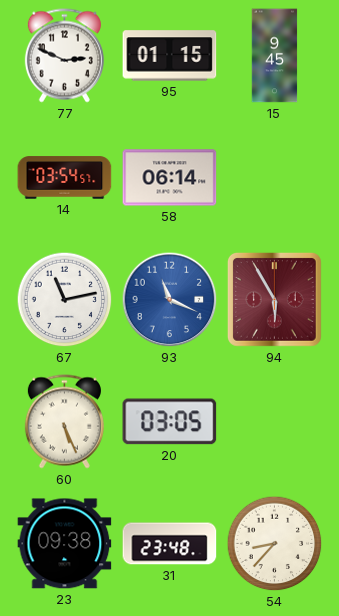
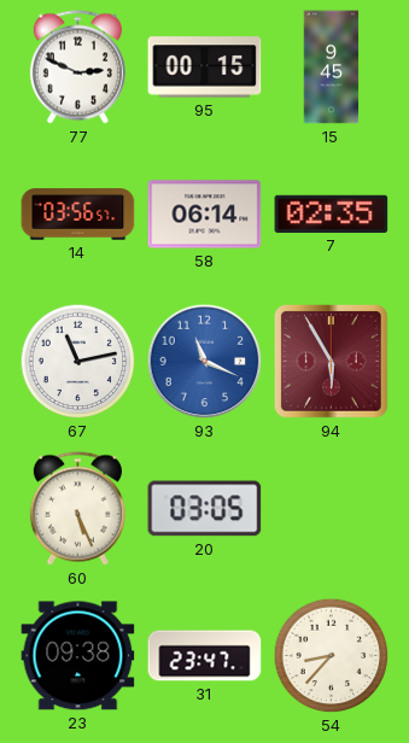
95: 01:15 -> 00:15 (205, 68)
14: 03:54 -> 03:56 (78, 215)
7: none -> 02:35 (332, 213)
31: 23:48 -> 23:47 (205, 656)
